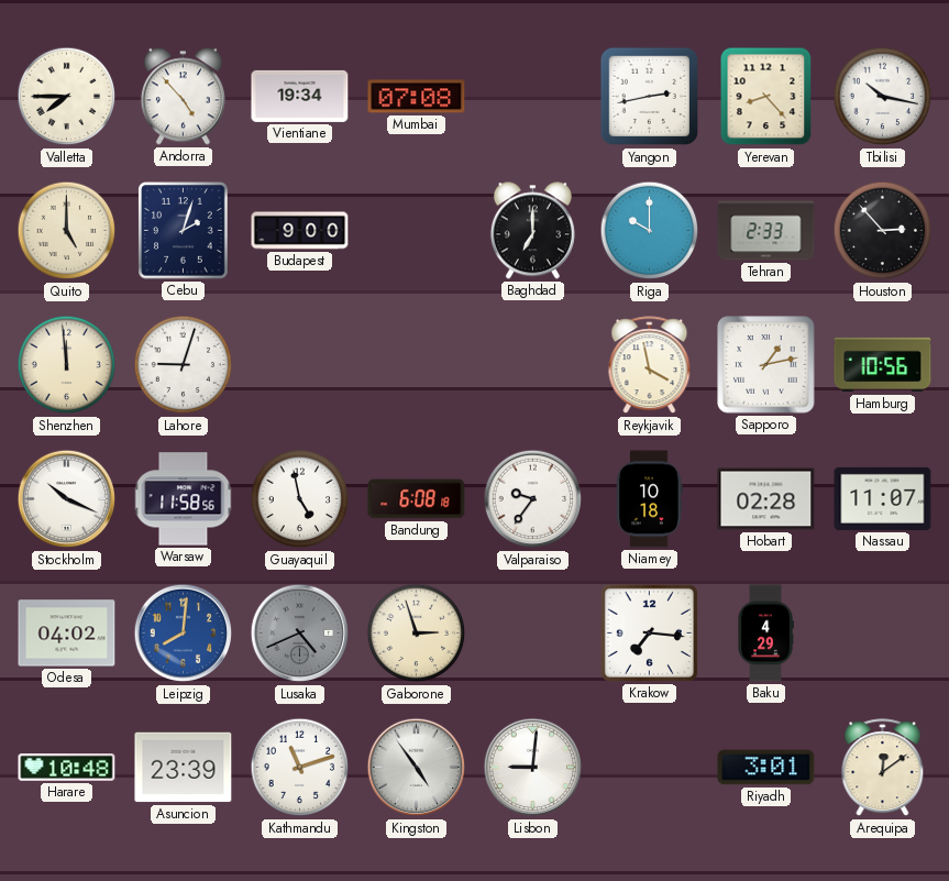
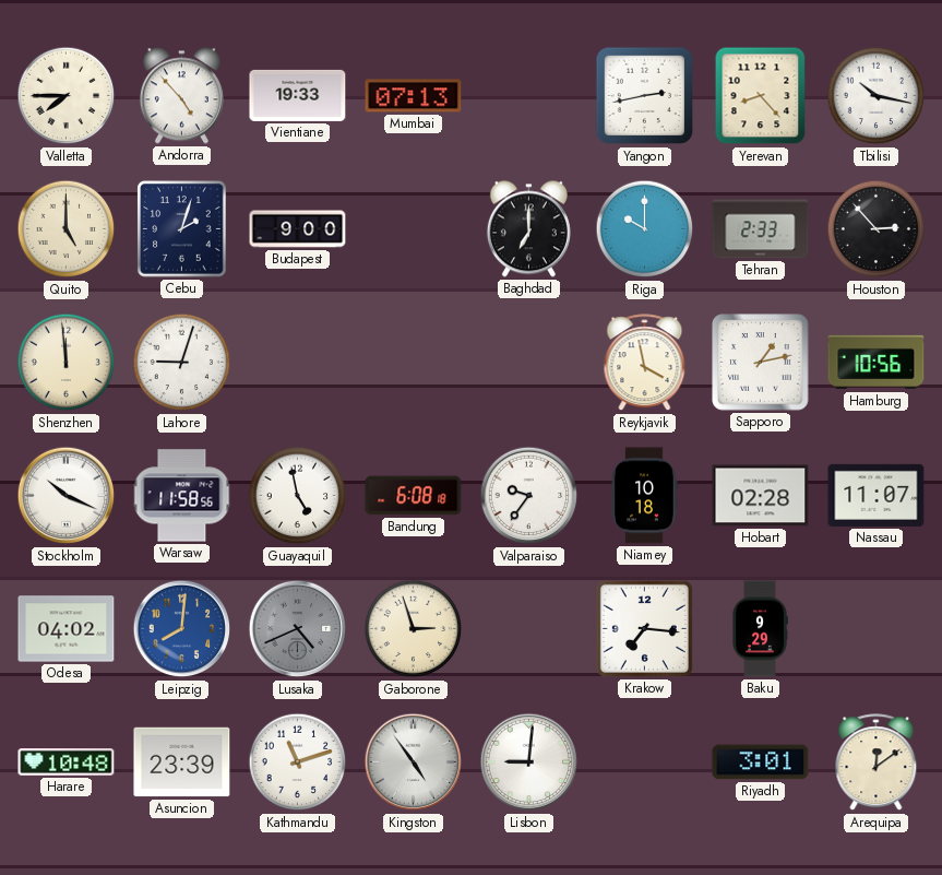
Vientiane: 19:34 -> 19:33 (298, 95)
Mumbai: 07:08 -> 07:13 (414, 96)
Baku: 4:29 -> 9:29 (760, 629)
